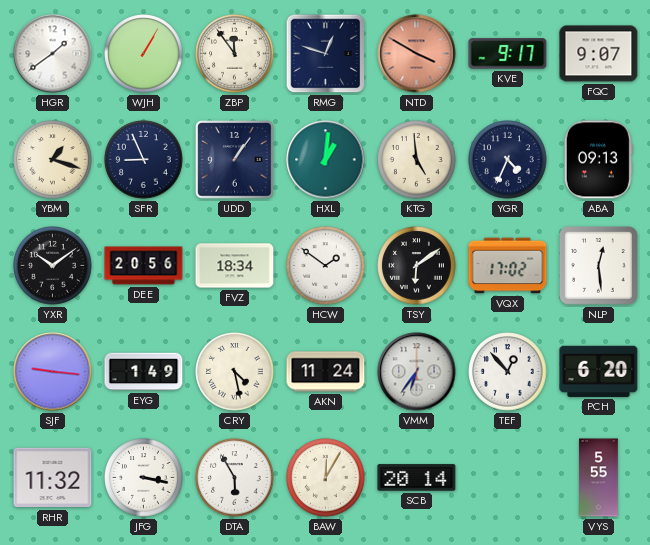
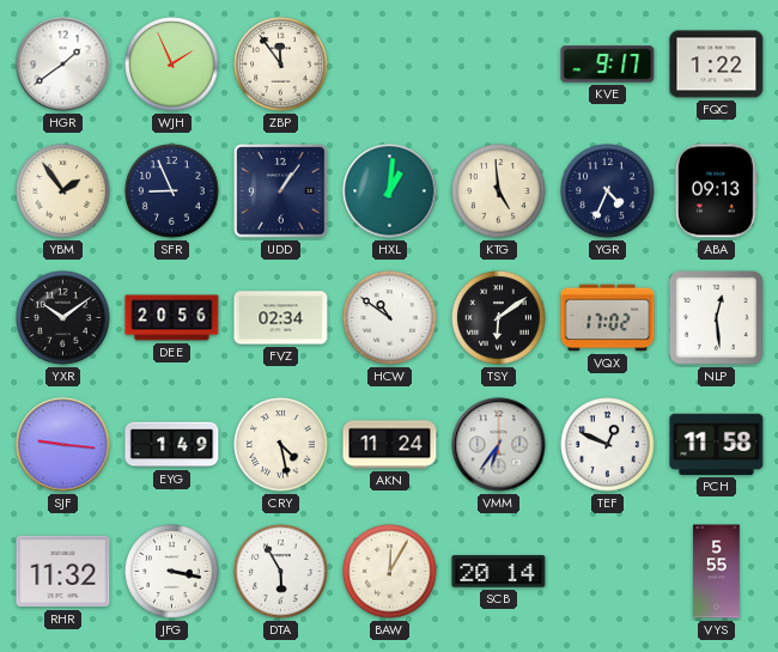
WJH: 1:05 -> 1:56 (172, 65)
RMG: 12:48 -> none (326, 54)
NTD: 3:50 -> none (417, 54)
FQC: 9:07 -> 1:22 (717, 65)
YBM: 1:18 -> 1:54 (63, 191)
FVZ: 18:34 -> 02:34 (281, 318)
HCW: 1:51 -> 10:51 (390, 318)
TEF: 12:53 -> 12:49 (608, 445)
PCH: 6:20 -> 11:58 (717, 444)
